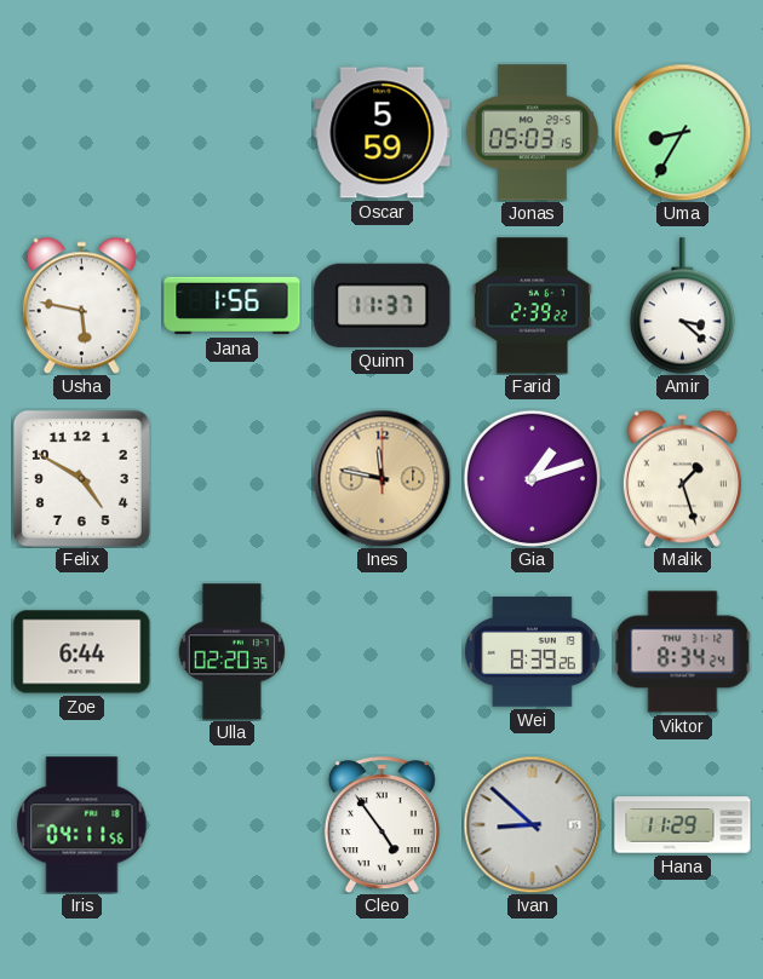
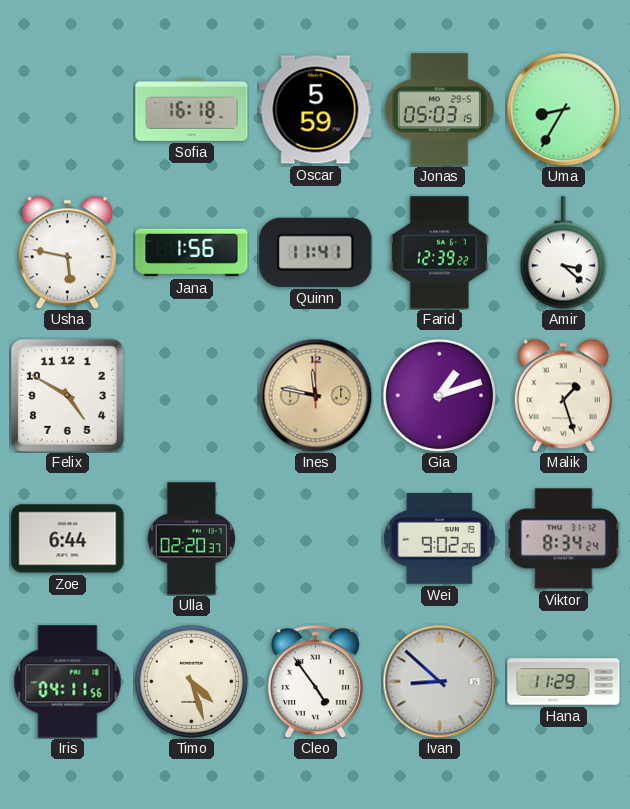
Sofia: none -> 16:18 (192, 109)
Quinn: 11:37 -> 11:41 (316, 252)
Farid: 2:39 -> 12:39 (439, 253)
Ulla: 02:20:35 -> 02:20:37 (191, 539)
Wei: 8:39 -> 9:02 (440, 539)
Timo: none -> 4:27 (191, 681)
